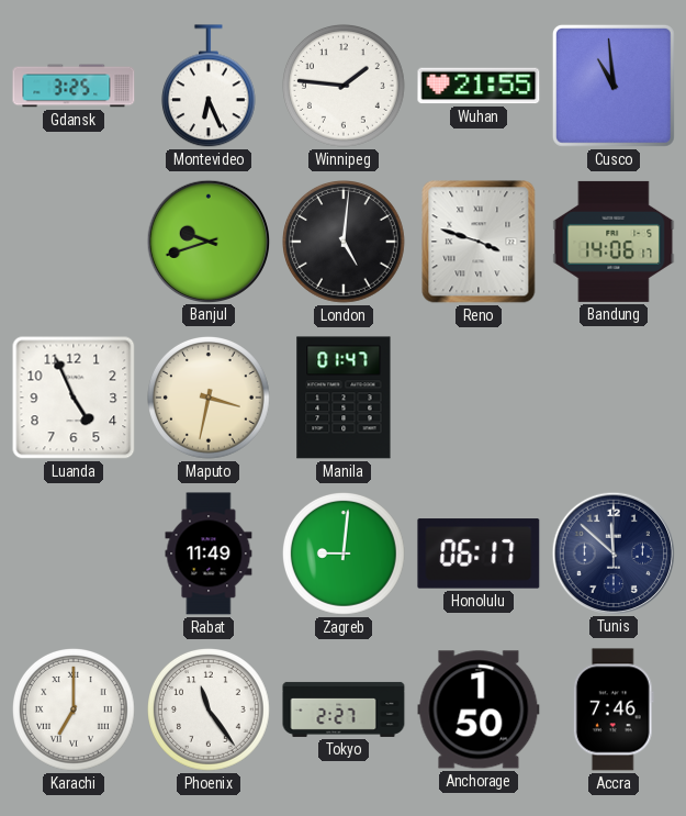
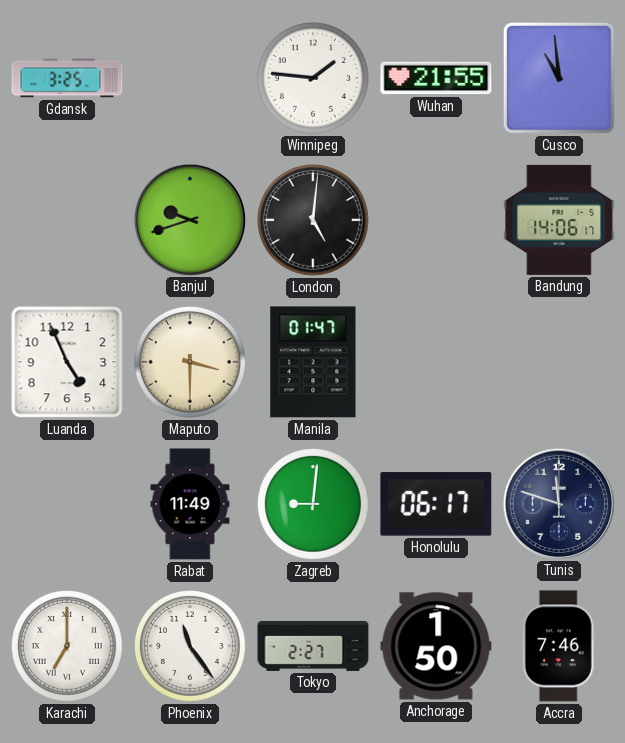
Montevideo: 6:26 -> none (209, 87)
Reno: 3:48 -> none (479, 242)
Maputo: 3:32 -> 3:30 (191, 363)
Tunis: 11:52 -> 11:48 (558, 503)
